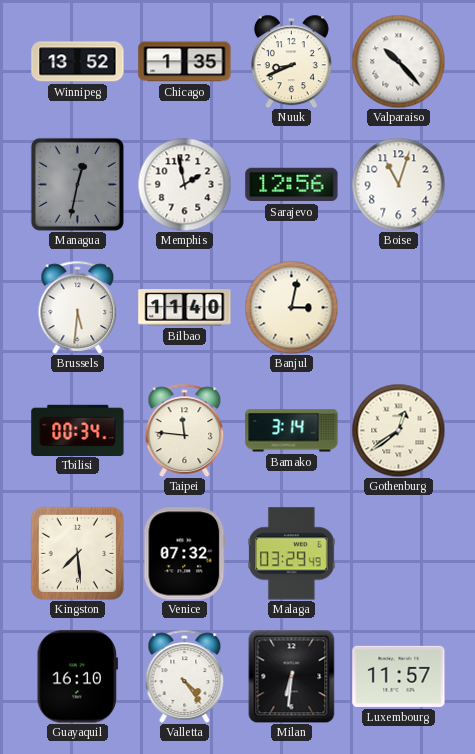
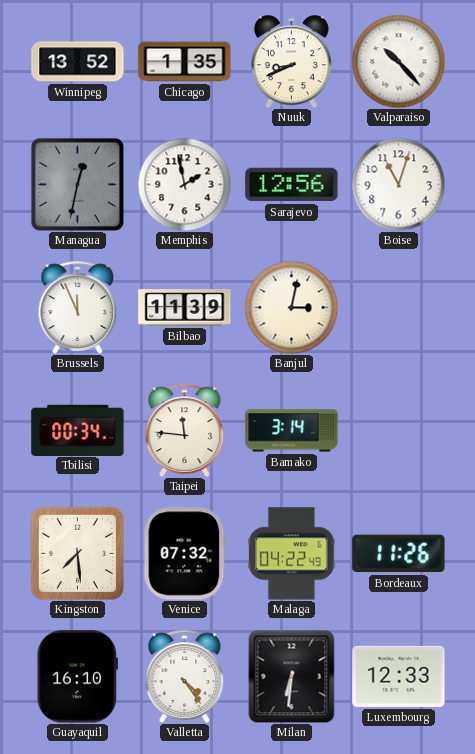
Brussels: 5:31 -> 11:56 (78, 307)
Bilbao: 11:40 -> 11:39 (185, 308)
Gothenburg: 12:39 -> none (398, 430)
Malaga: 03:29 -> 04:22 (292, 554)
Bordeaux: none -> 11:26 (399, 554)
Luxembourg: 11:57 -> 12:33 (399, 676)
